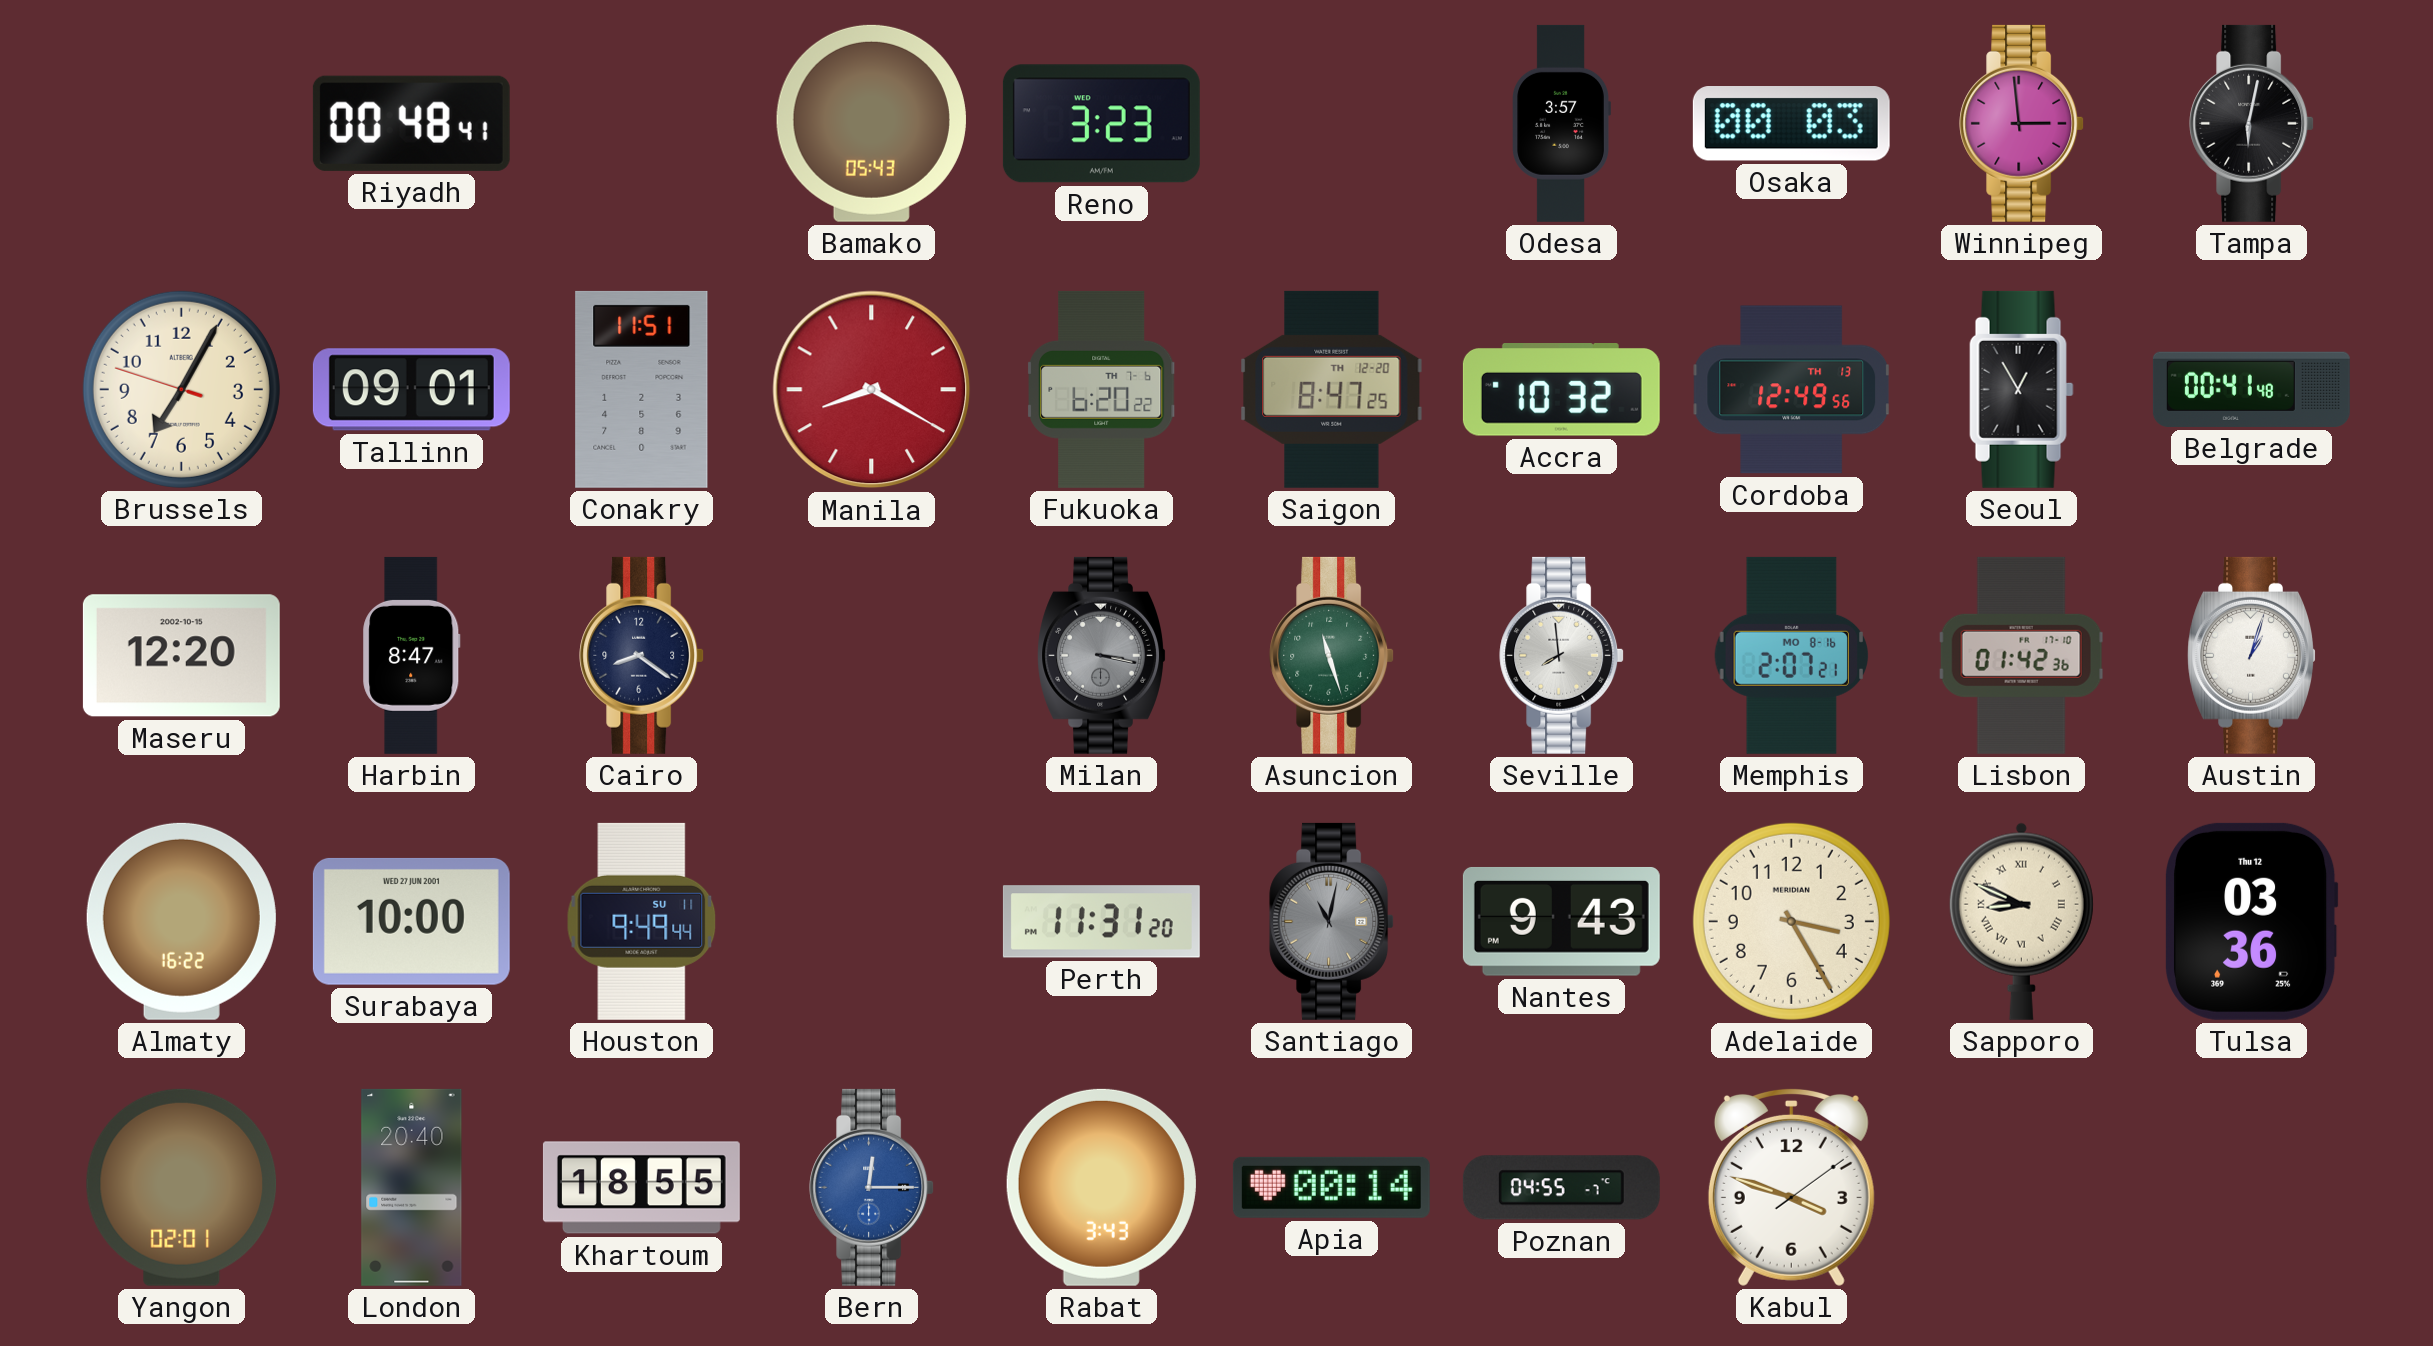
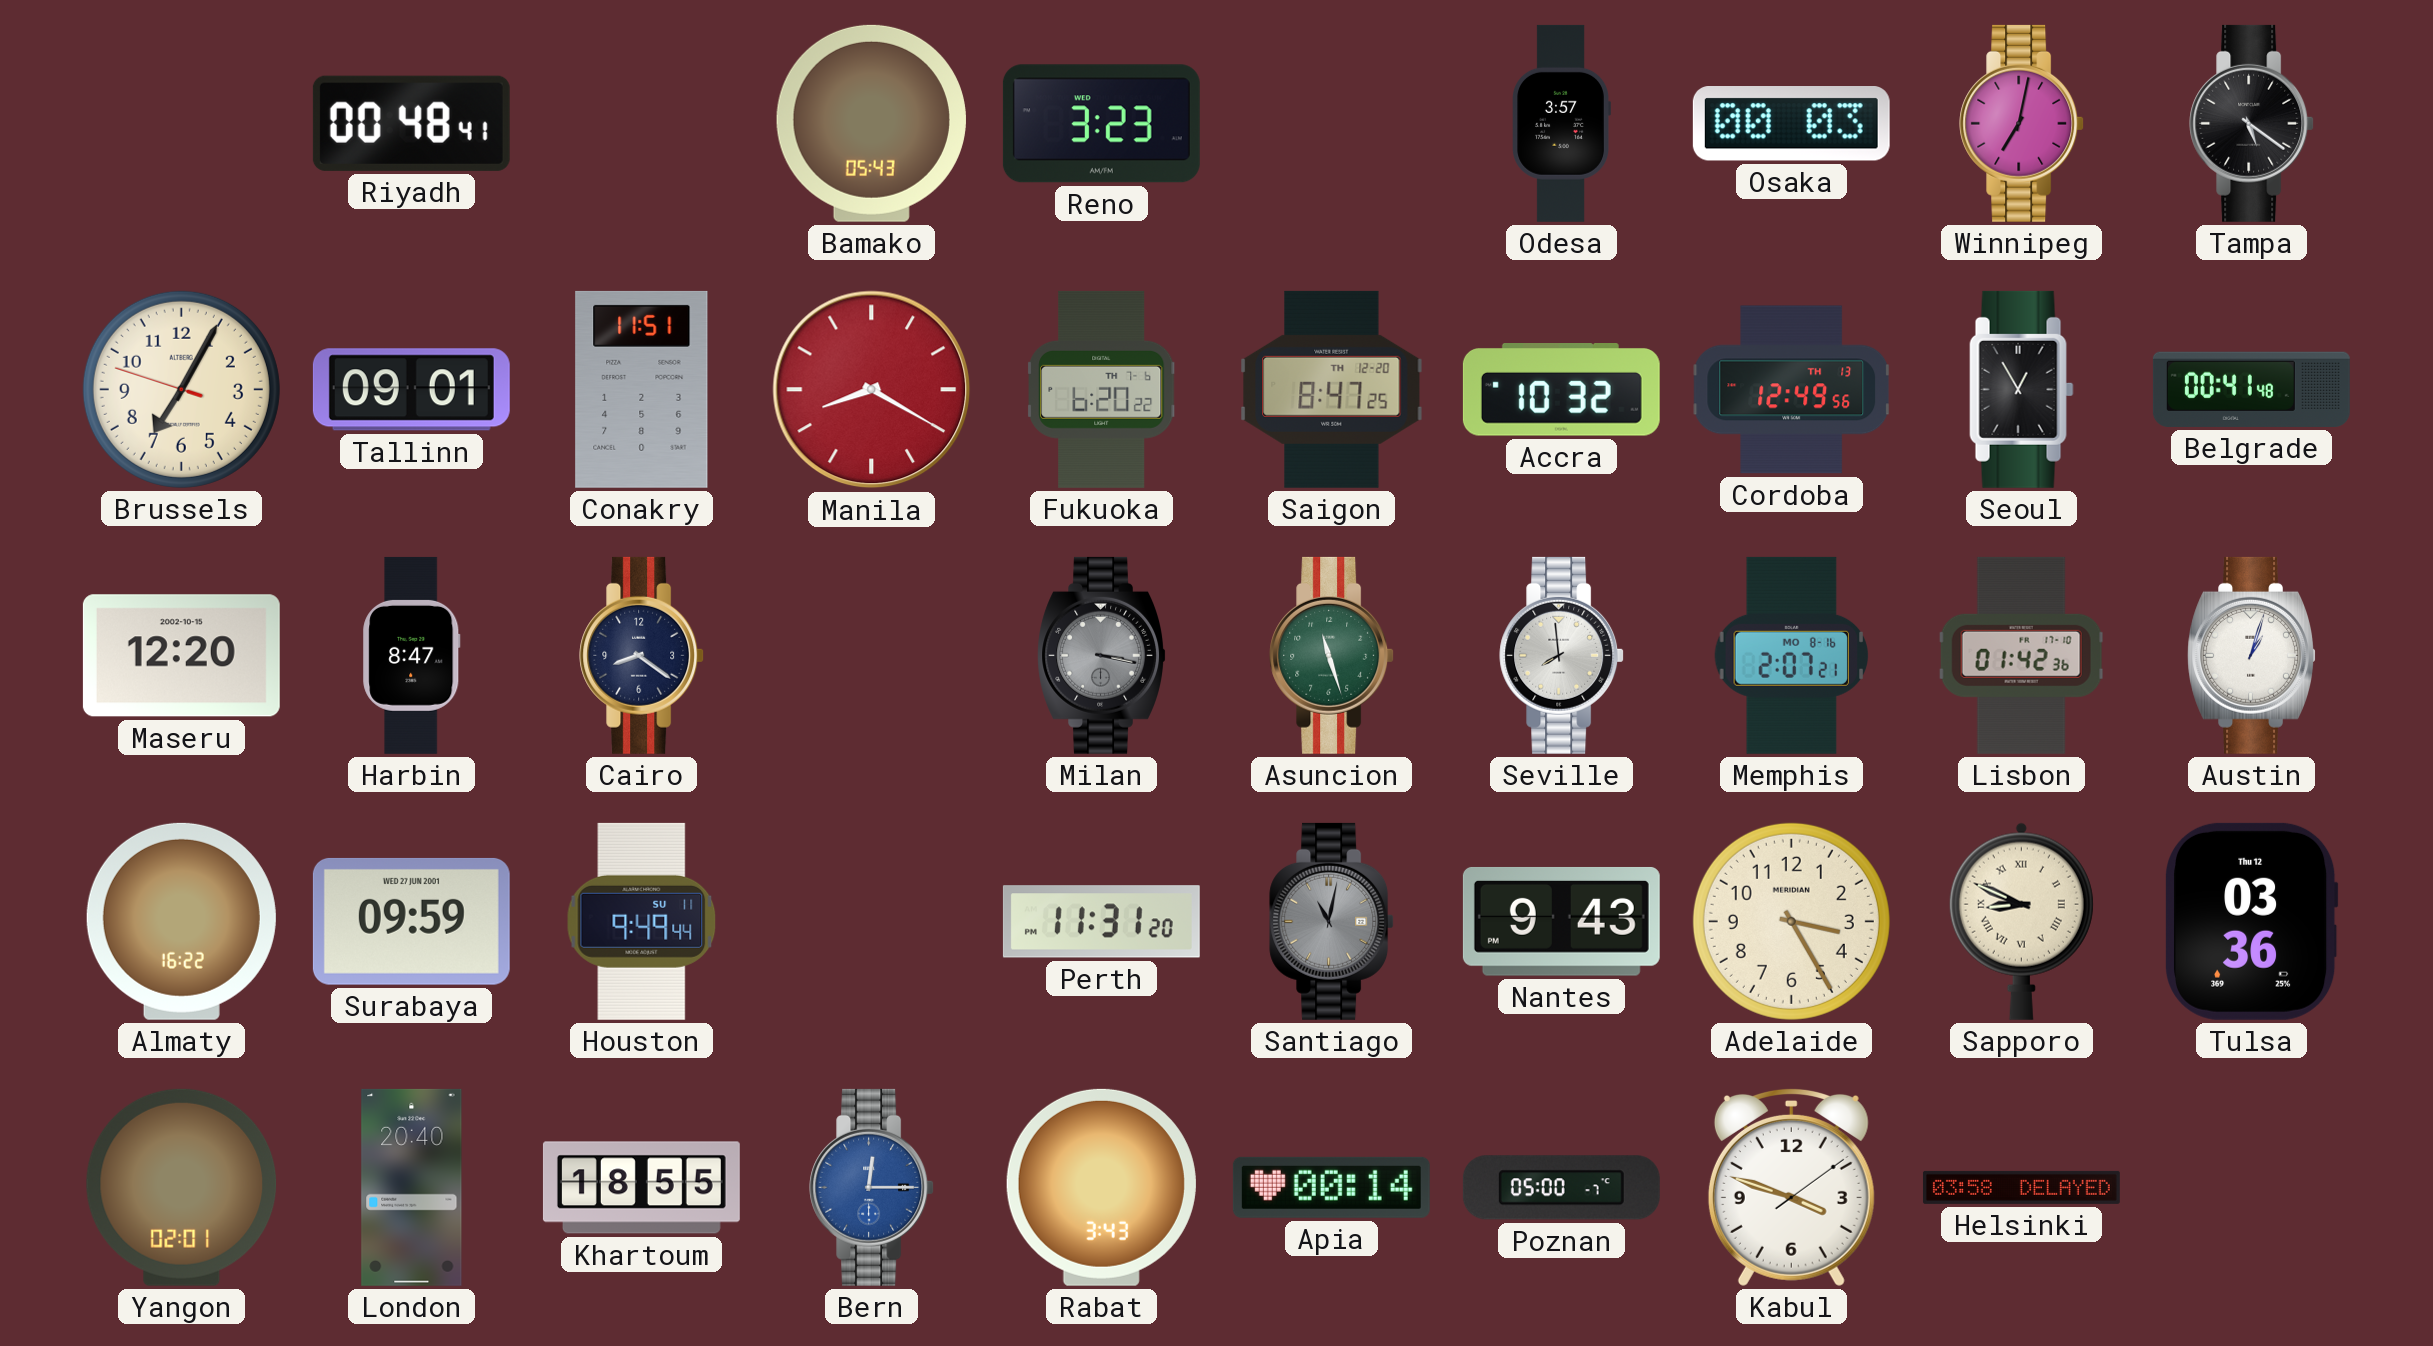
Winnipeg: 2:59 -> 7:02 (2022, 123)
Tampa: 6:02 -> 5:21 (2252, 123)
Surabaya: 10:00 -> 09:59 (411, 921)
Poznan: 04:55 -> 05:00 (1561, 1188)
Helsinki: none -> 03:58 (2021, 1187)
